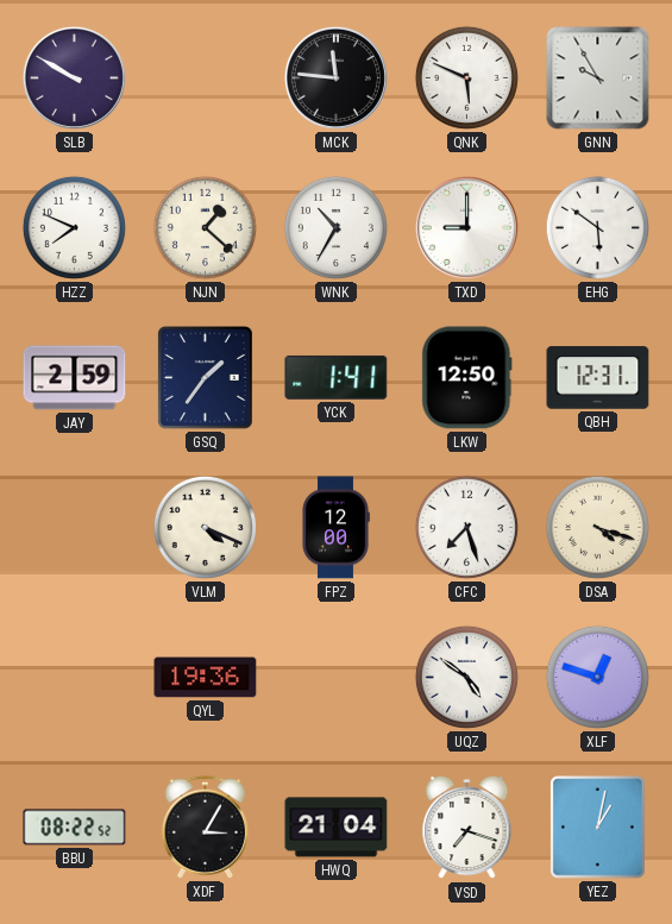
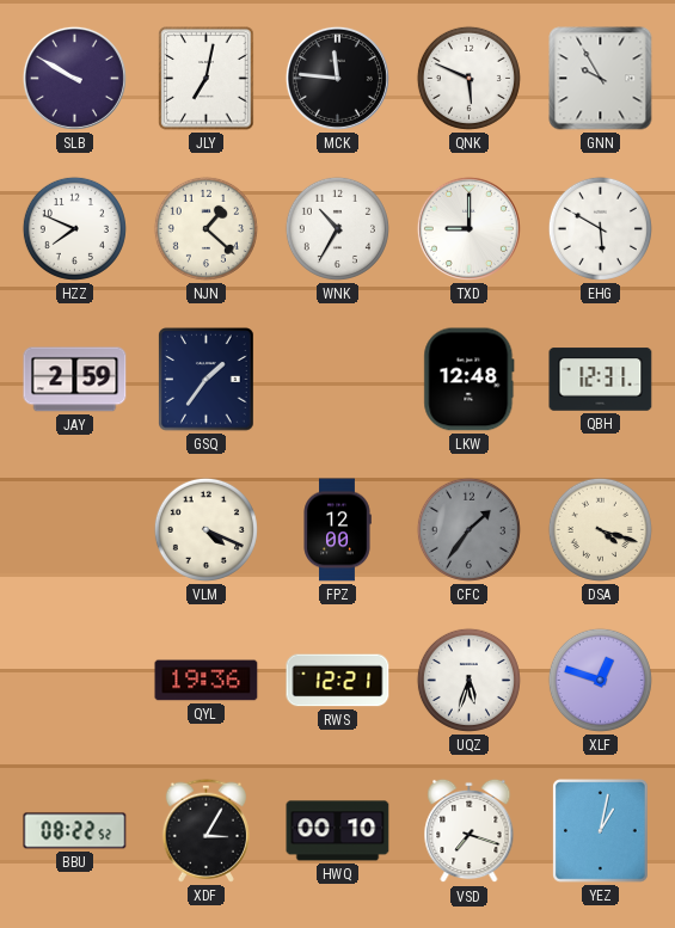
JLY: none -> 7:02 (207, 79)
EHG: 5:51 -> 5:50 (600, 228)
YCK: 1:41 -> none (337, 377)
LKW: 12:50 -> 12:48 (470, 380)
CFC: 7:27 -> 1:36 (468, 529)
CFC dial: white -> grey (468, 529)
RWS: none -> 12:21 (338, 681)
UQZ: 4:51 -> 5:33 (468, 680)
HWQ: 21:04 -> 00:10 (338, 831)
